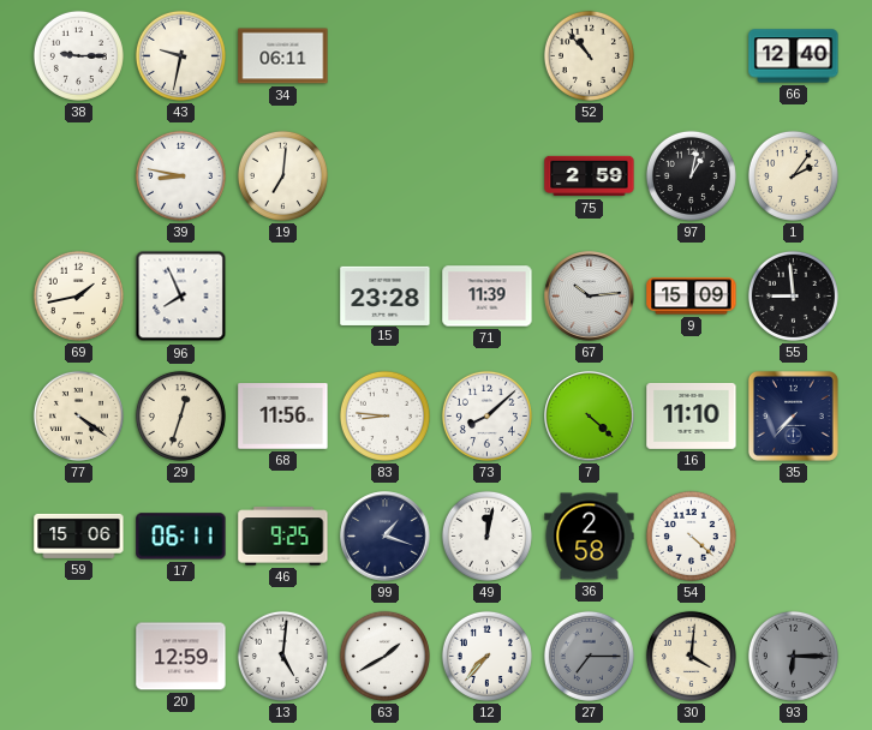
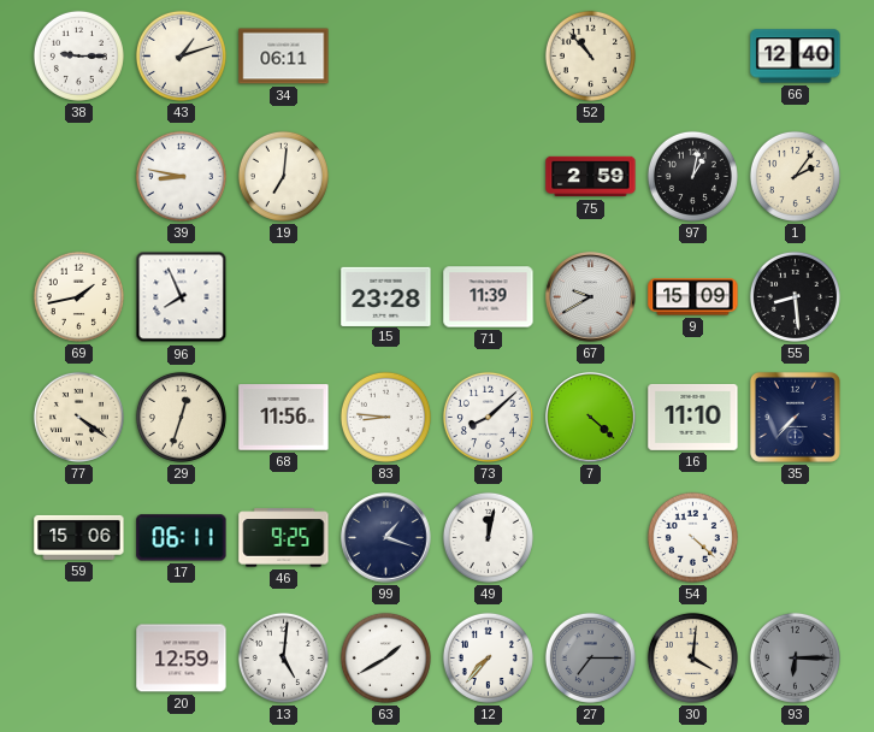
43: 9:32 -> 1:12 (181, 55)
67: 10:14 -> 9:40 (591, 297)
55: 8:59 -> 8:29 (795, 296)
36: 2:58 -> none (590, 537)
